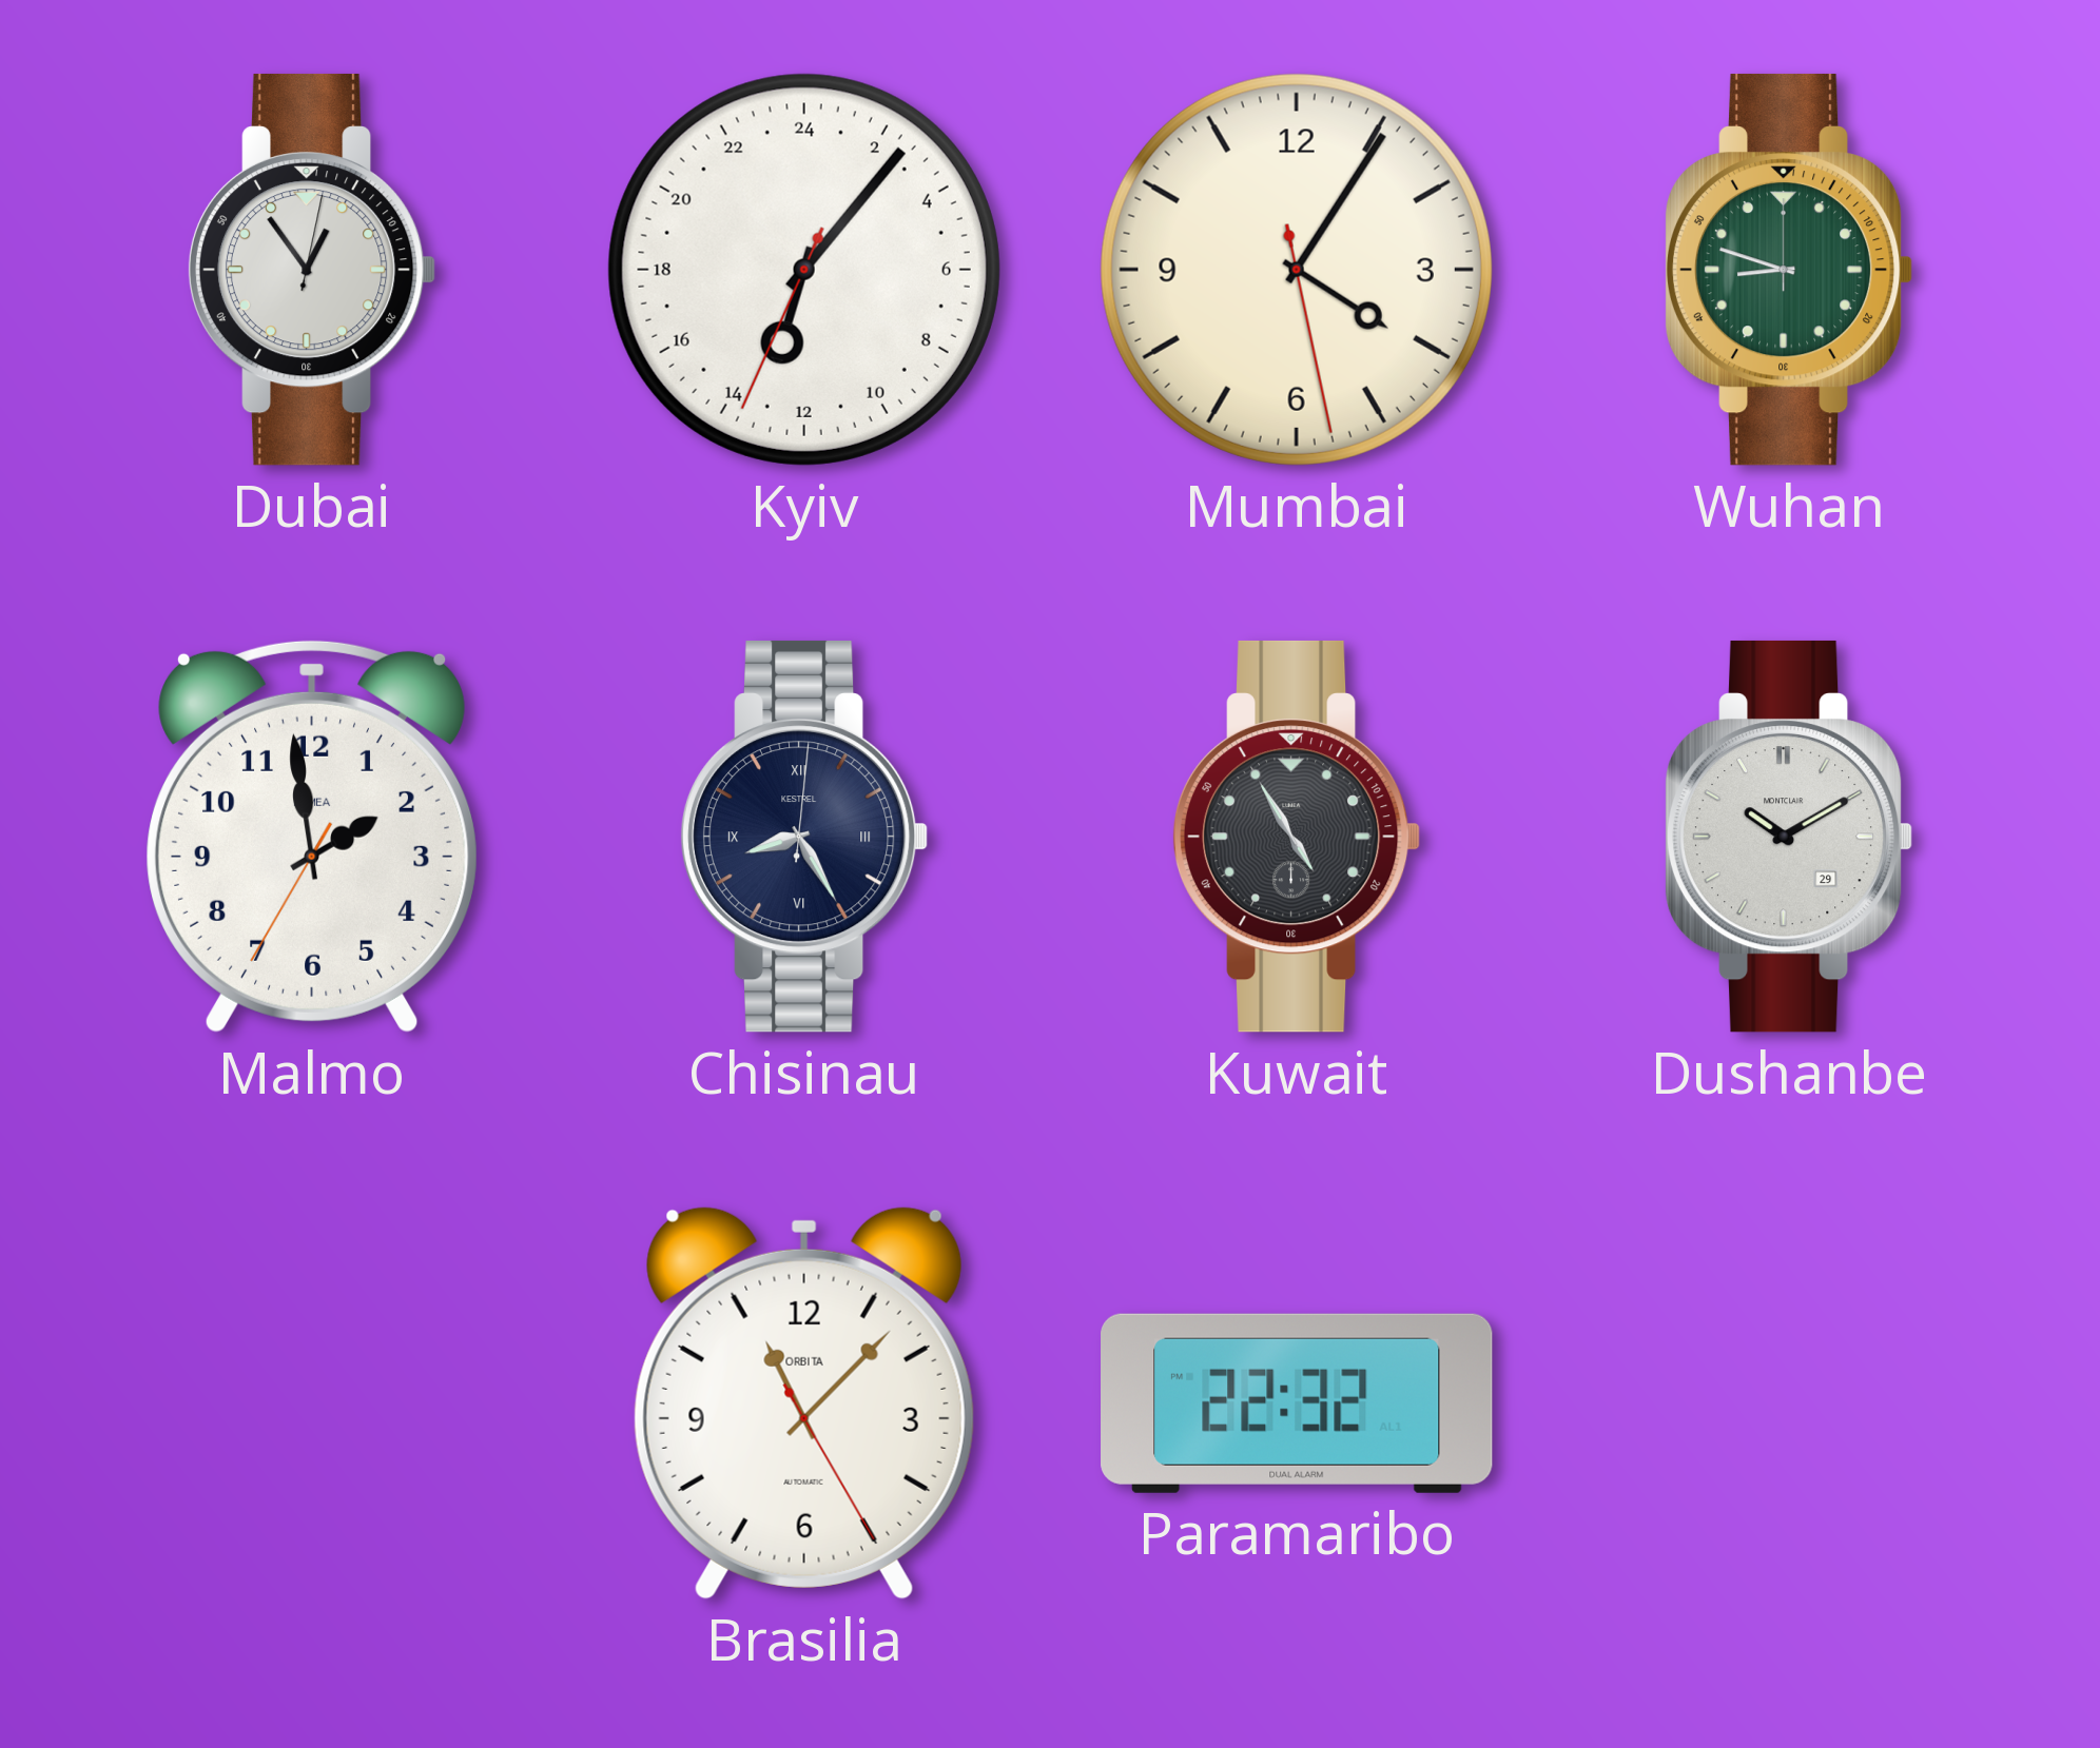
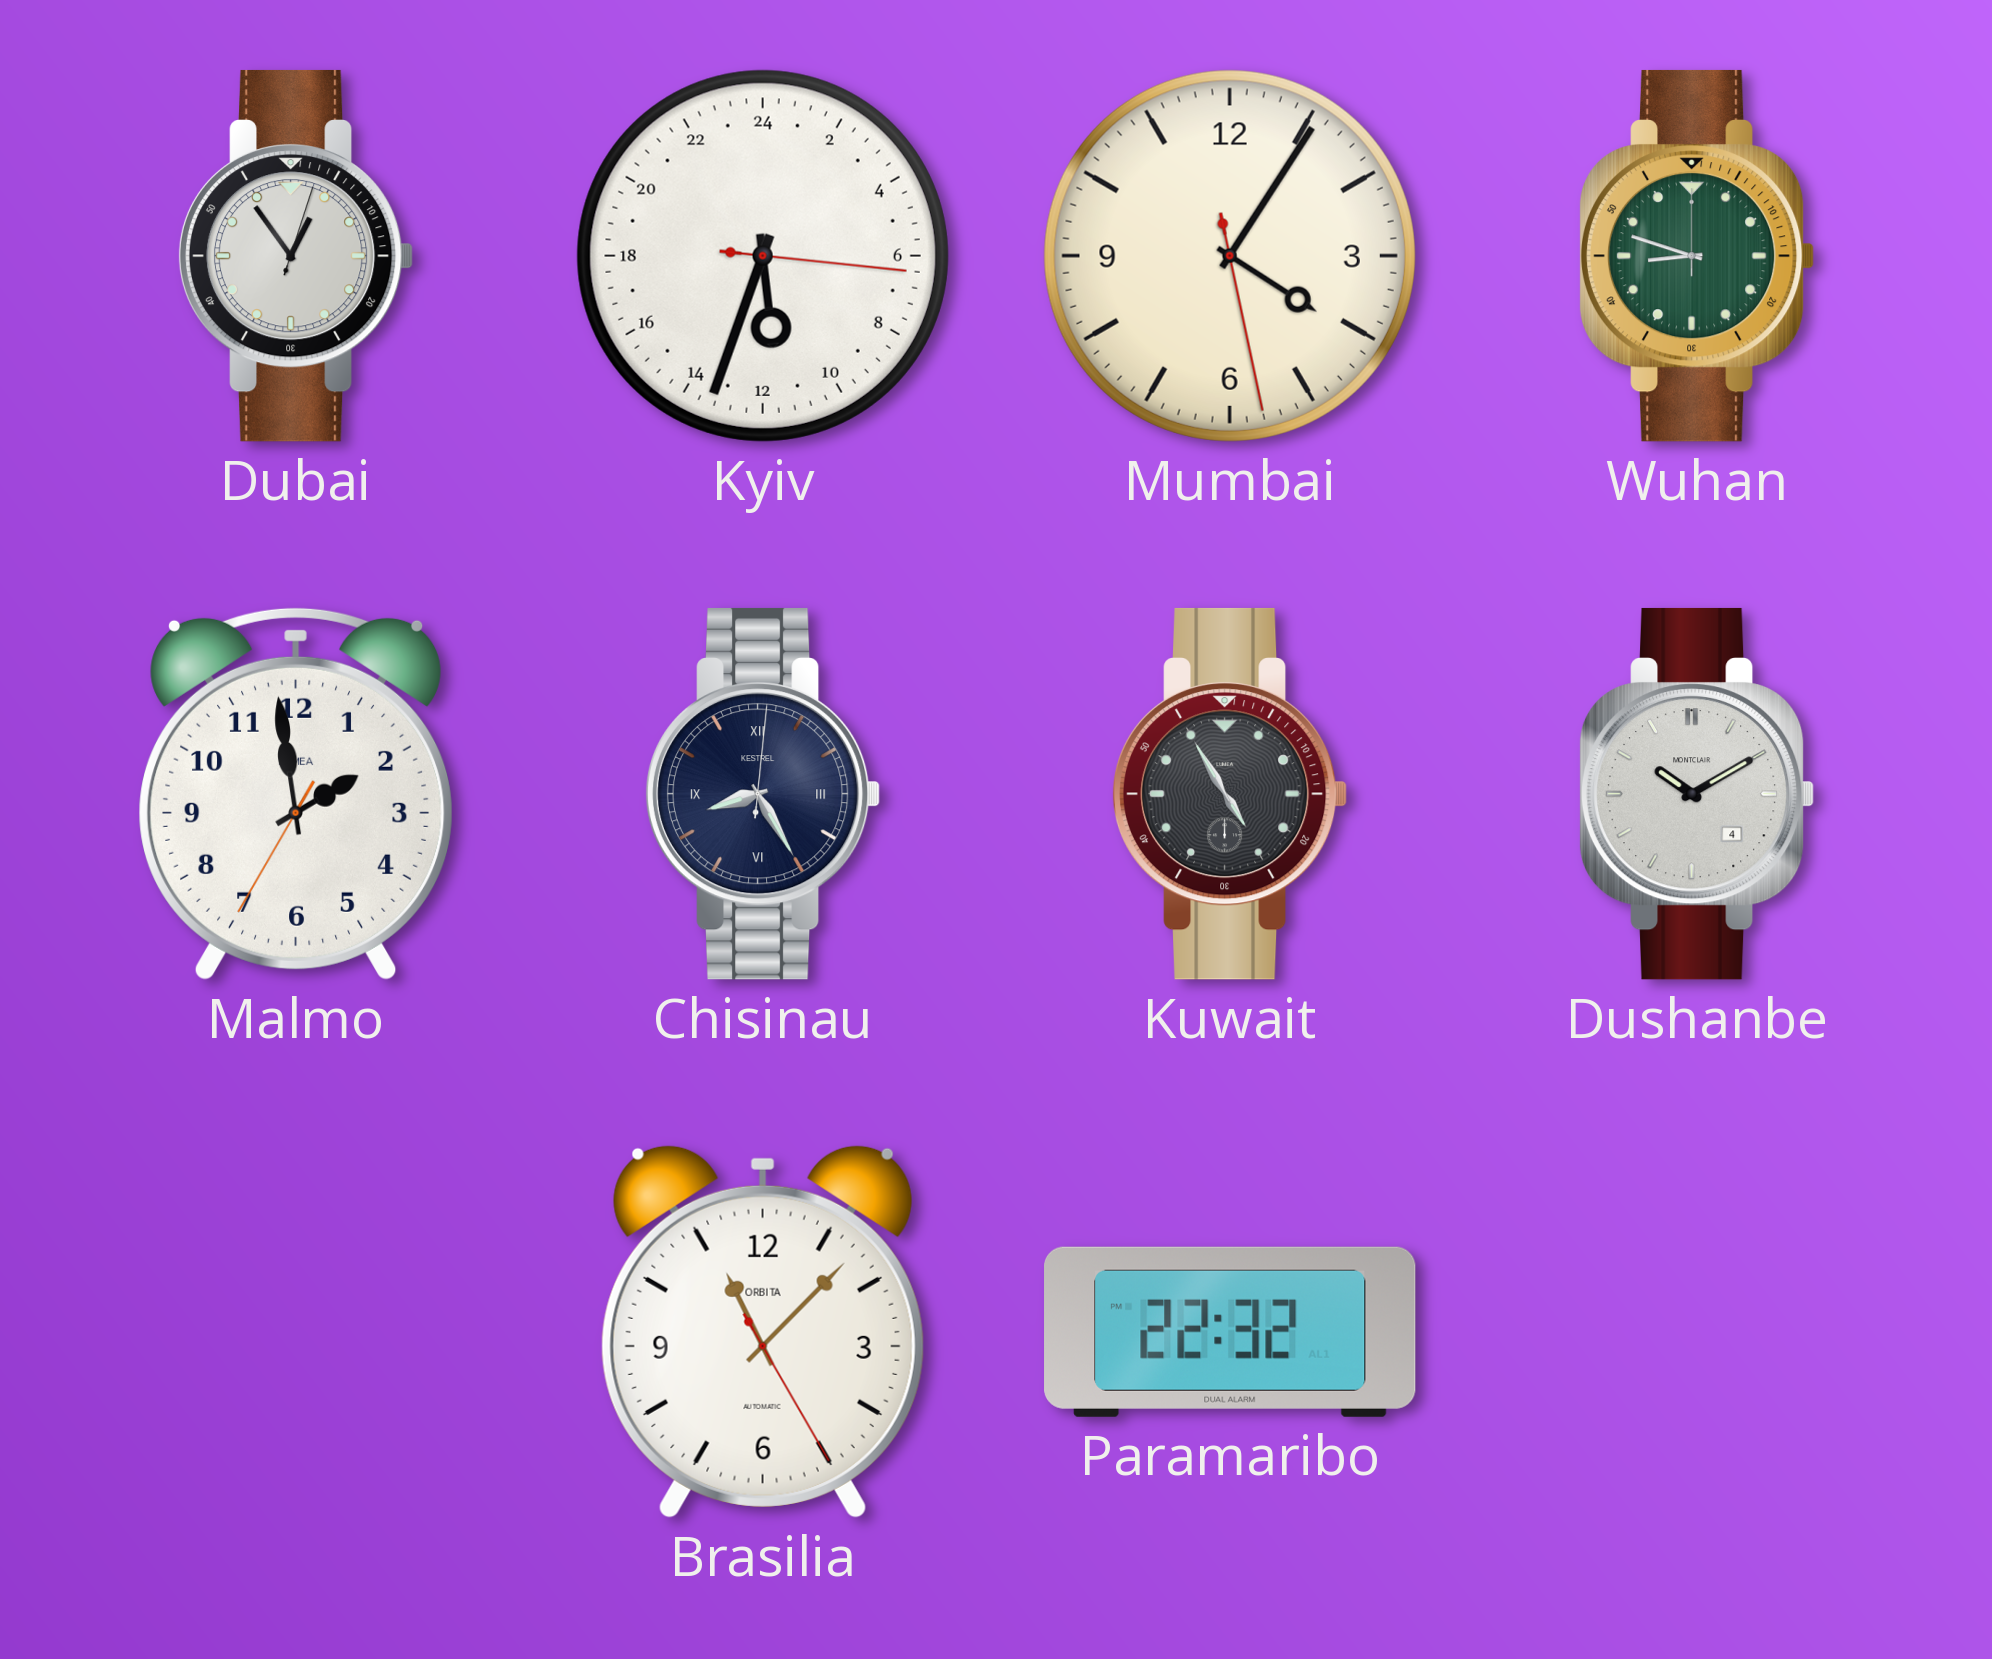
Dubai: 12:54:02 -> 12:54:03 (296, 256)
Kyiv: 13:06 -> 11:33 (763, 256)
Dushanbe date: 29 -> 4 (1697, 794)
